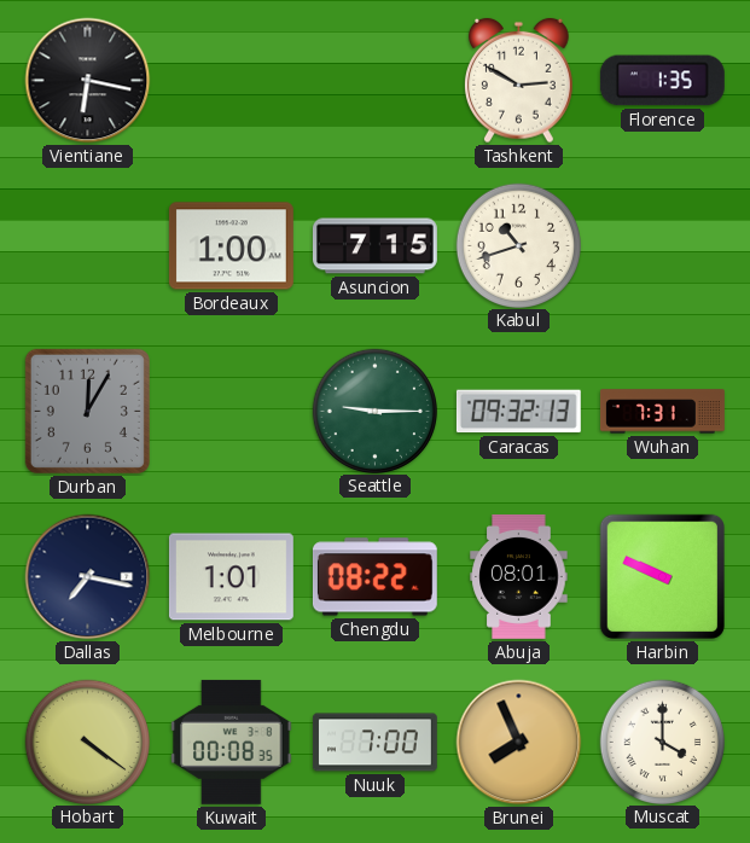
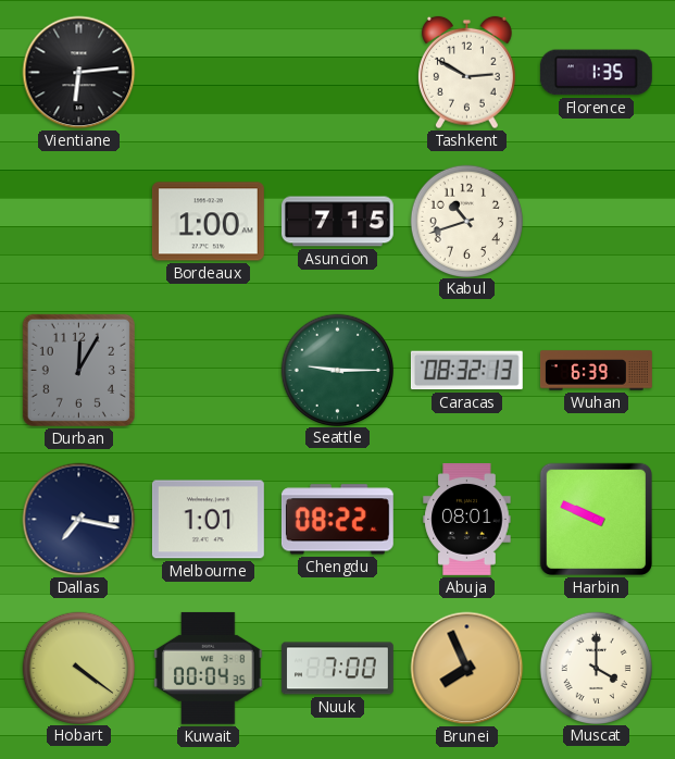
Vientiane: 6:17 -> 6:14 (79, 73)
Caracas: 09:32 -> 08:32 (466, 371)
Wuhan: 7:31 -> 6:39 (596, 371)
Kuwait: 00:08 -> 00:04 (209, 668)
